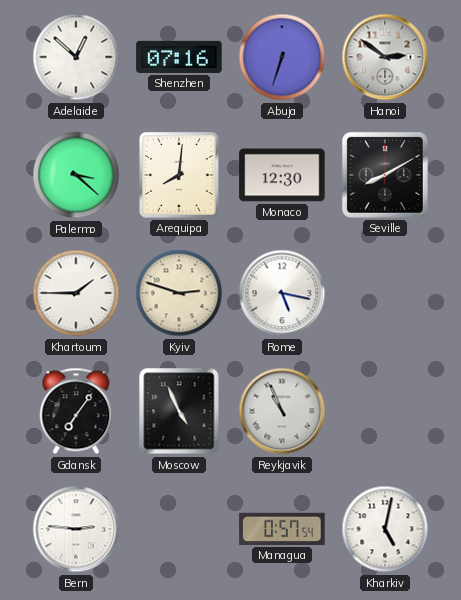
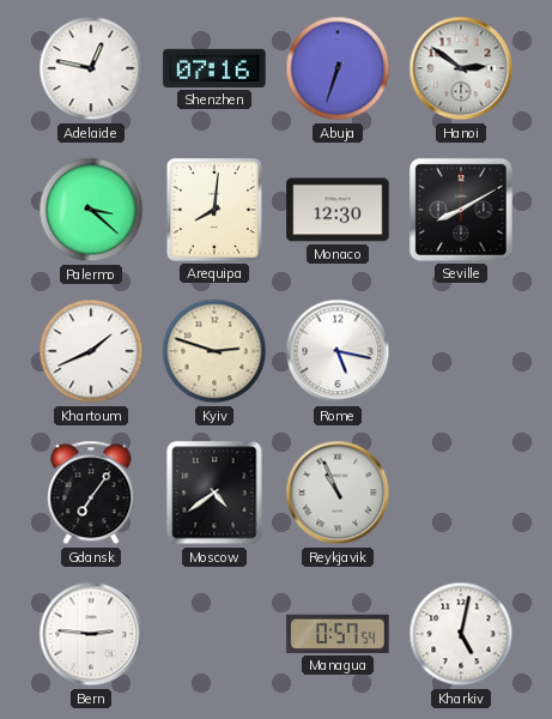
Adelaide: 12:52 -> 12:47 (91, 68)
Khartoum: 1:45 -> 1:41 (91, 351)
Moscow: 4:56 -> 4:39 (214, 493)
